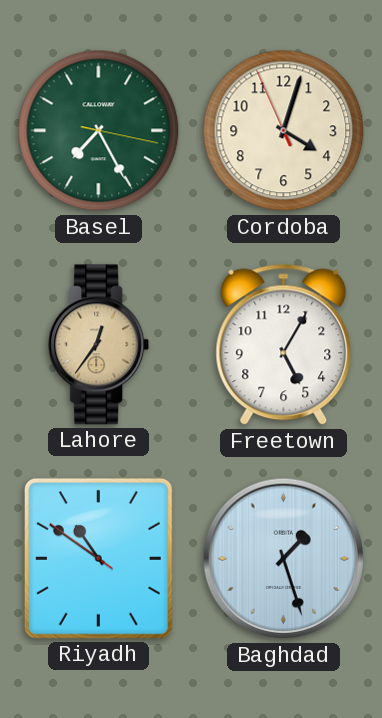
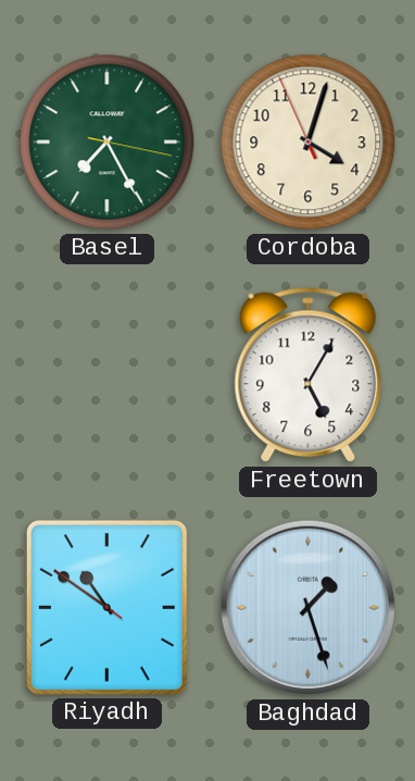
Lahore: 12:36 -> none (99, 345)
